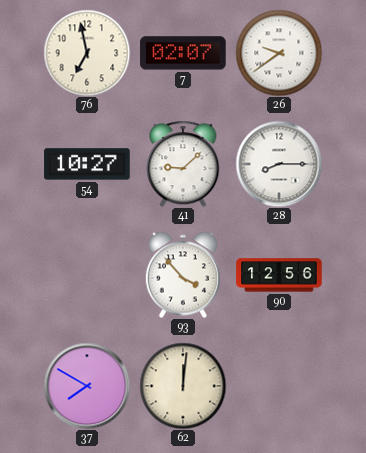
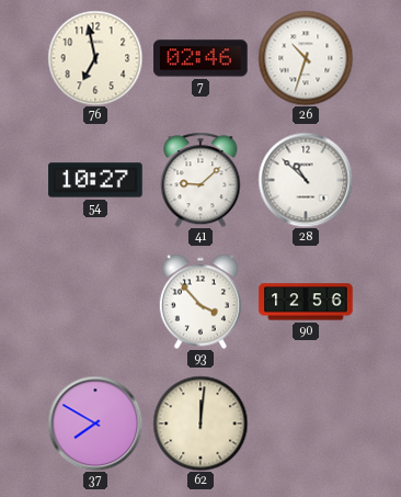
7: 02:07 -> 02:46 (200, 58)
26: 9:39 -> 10:33 (306, 58)
28: 8:15 -> 10:52 (306, 180)
